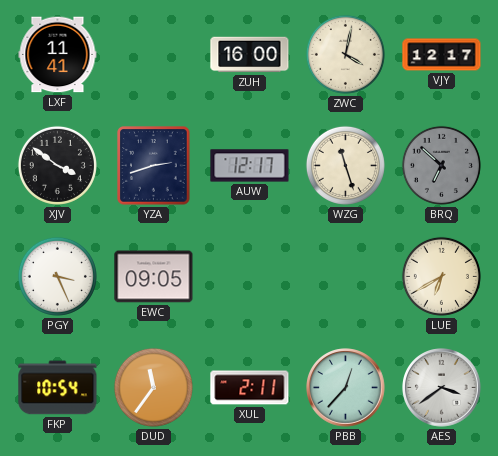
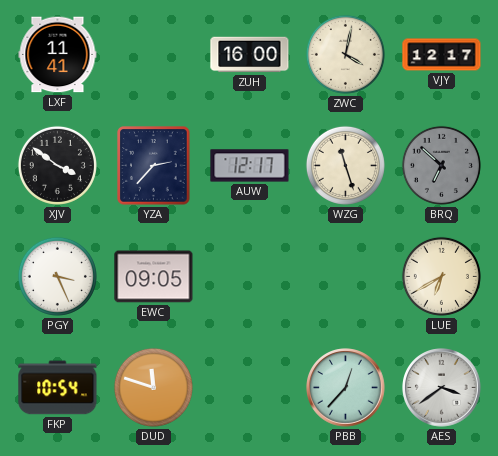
YZA: 2:42 -> 2:37 (154, 166)
DUD: 11:36 -> 11:48 (153, 387)
XUL: 2:11 -> none (250, 388)
